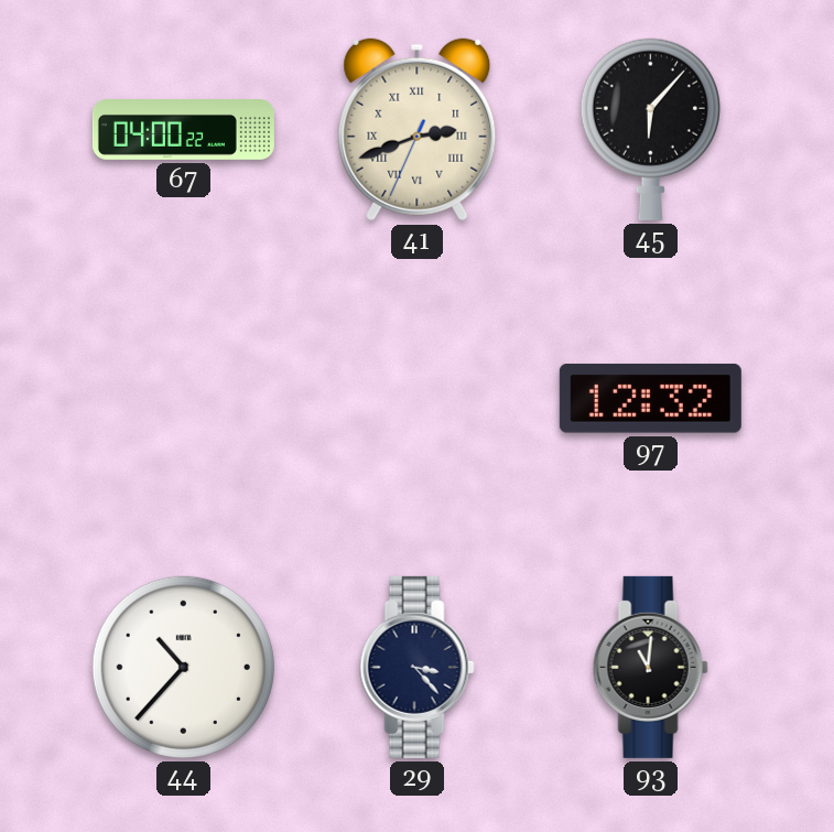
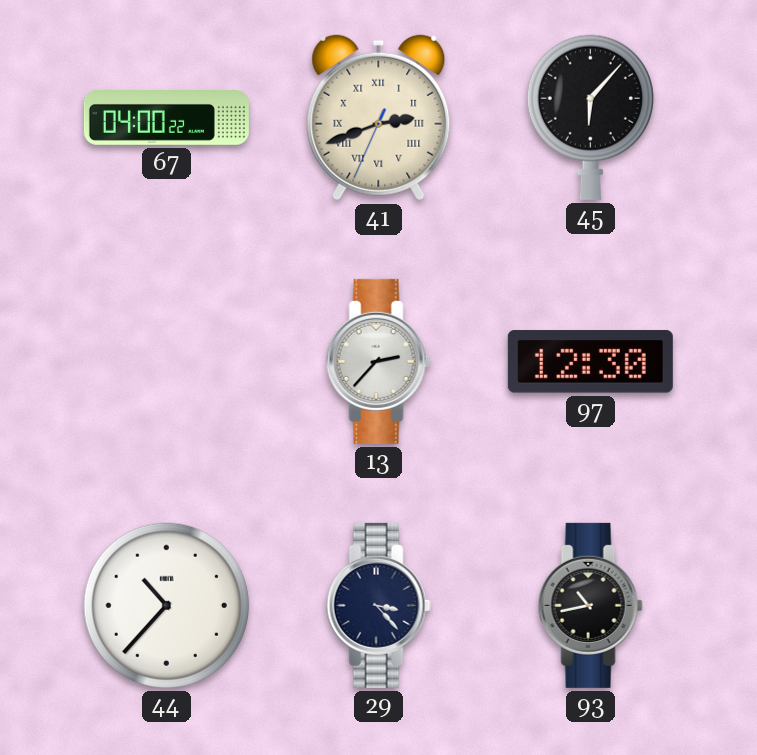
13: none -> 2:37 (378, 361)
97: 12:32 -> 12:30 (590, 362)
93: 11:01 -> 10:43 (590, 605)
